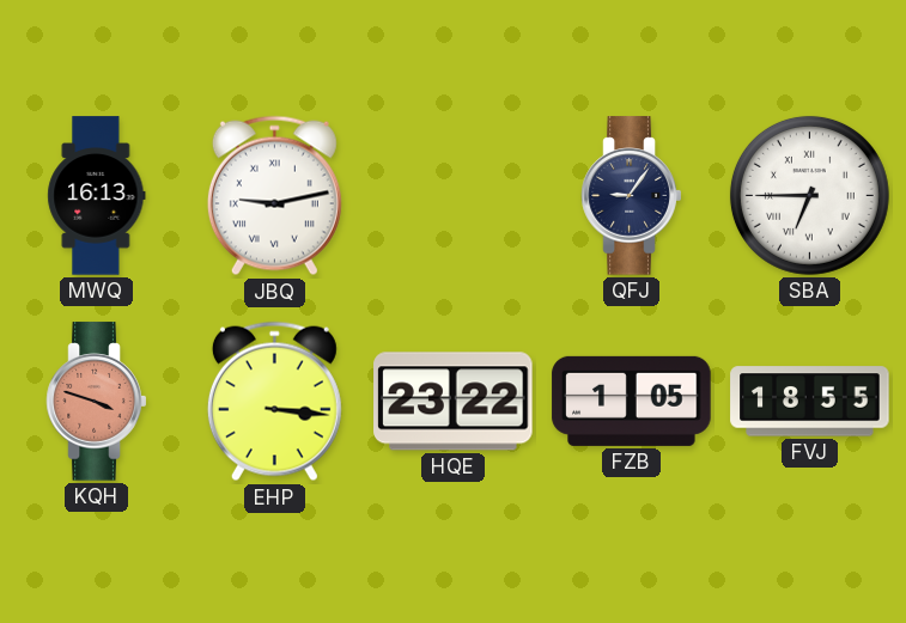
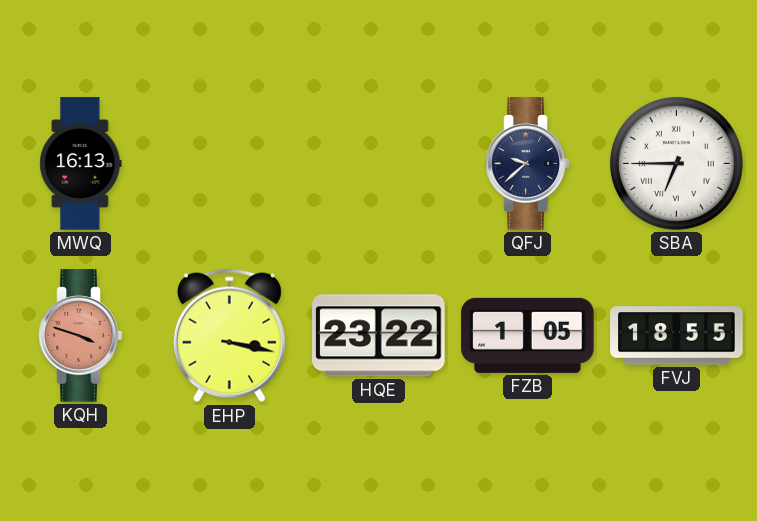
JBQ: 9:13 -> none (274, 196)
QFJ: 9:06 -> 9:38 (528, 164)
EHP: 3:16 -> 3:17 (229, 336)
